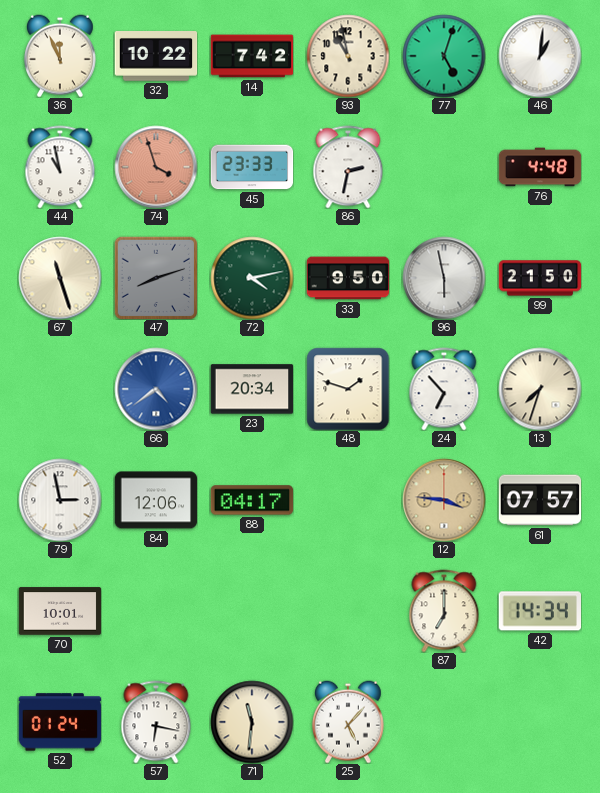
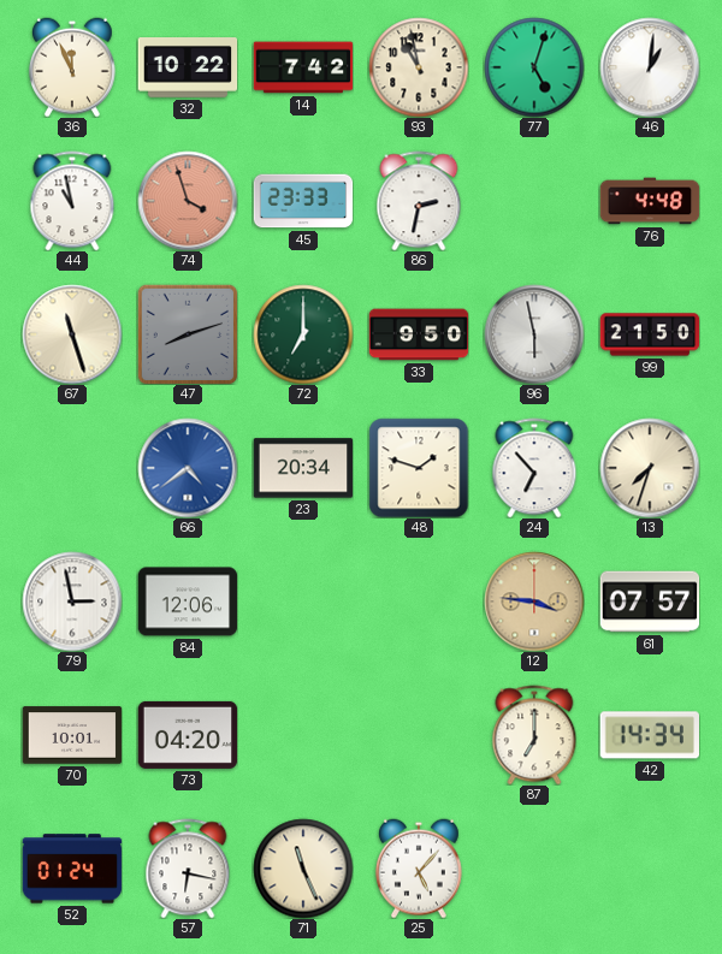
72: 4:13 -> 7:00 (303, 334)
88: 04:17 -> none (252, 500)
73: none -> 04:20 (188, 735)
71: 11:31 -> 11:26 (303, 869)
